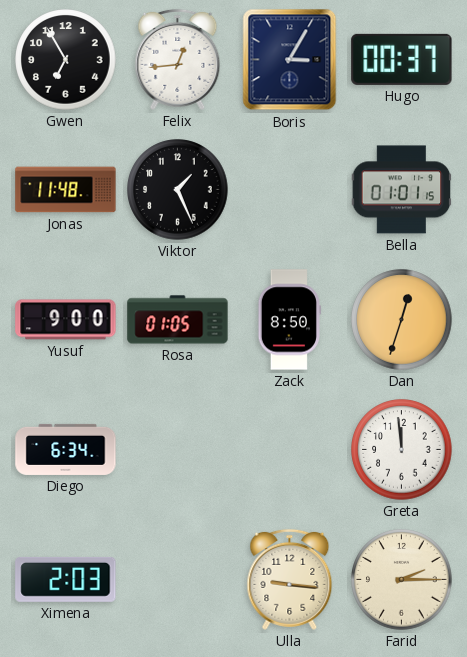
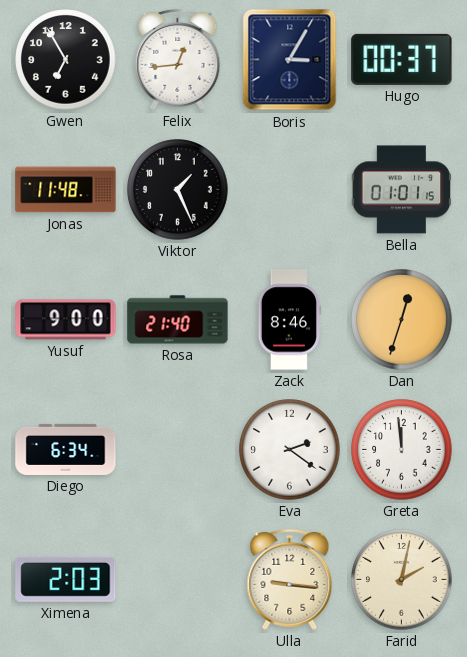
Rosa: 01:05 -> 21:40 (178, 320)
Zack: 8:50 -> 8:46 (289, 320)
Eva: none -> 2:21 (290, 450)
Farid: 2:15 -> 2:02 (402, 580)
